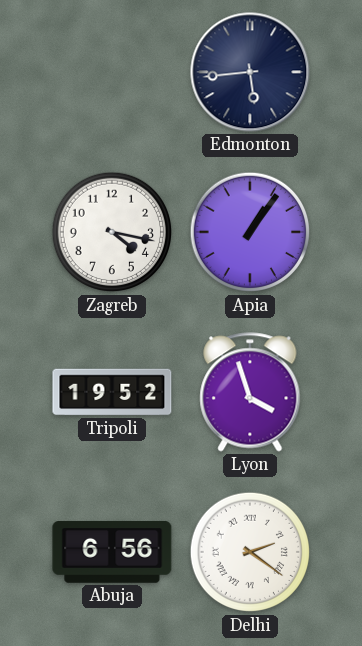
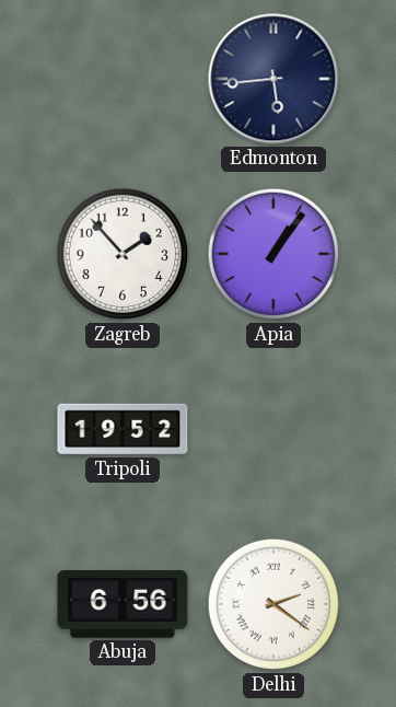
Zagreb: 4:17 -> 1:53 (123, 254)
Lyon: 3:57 -> none (250, 392)
